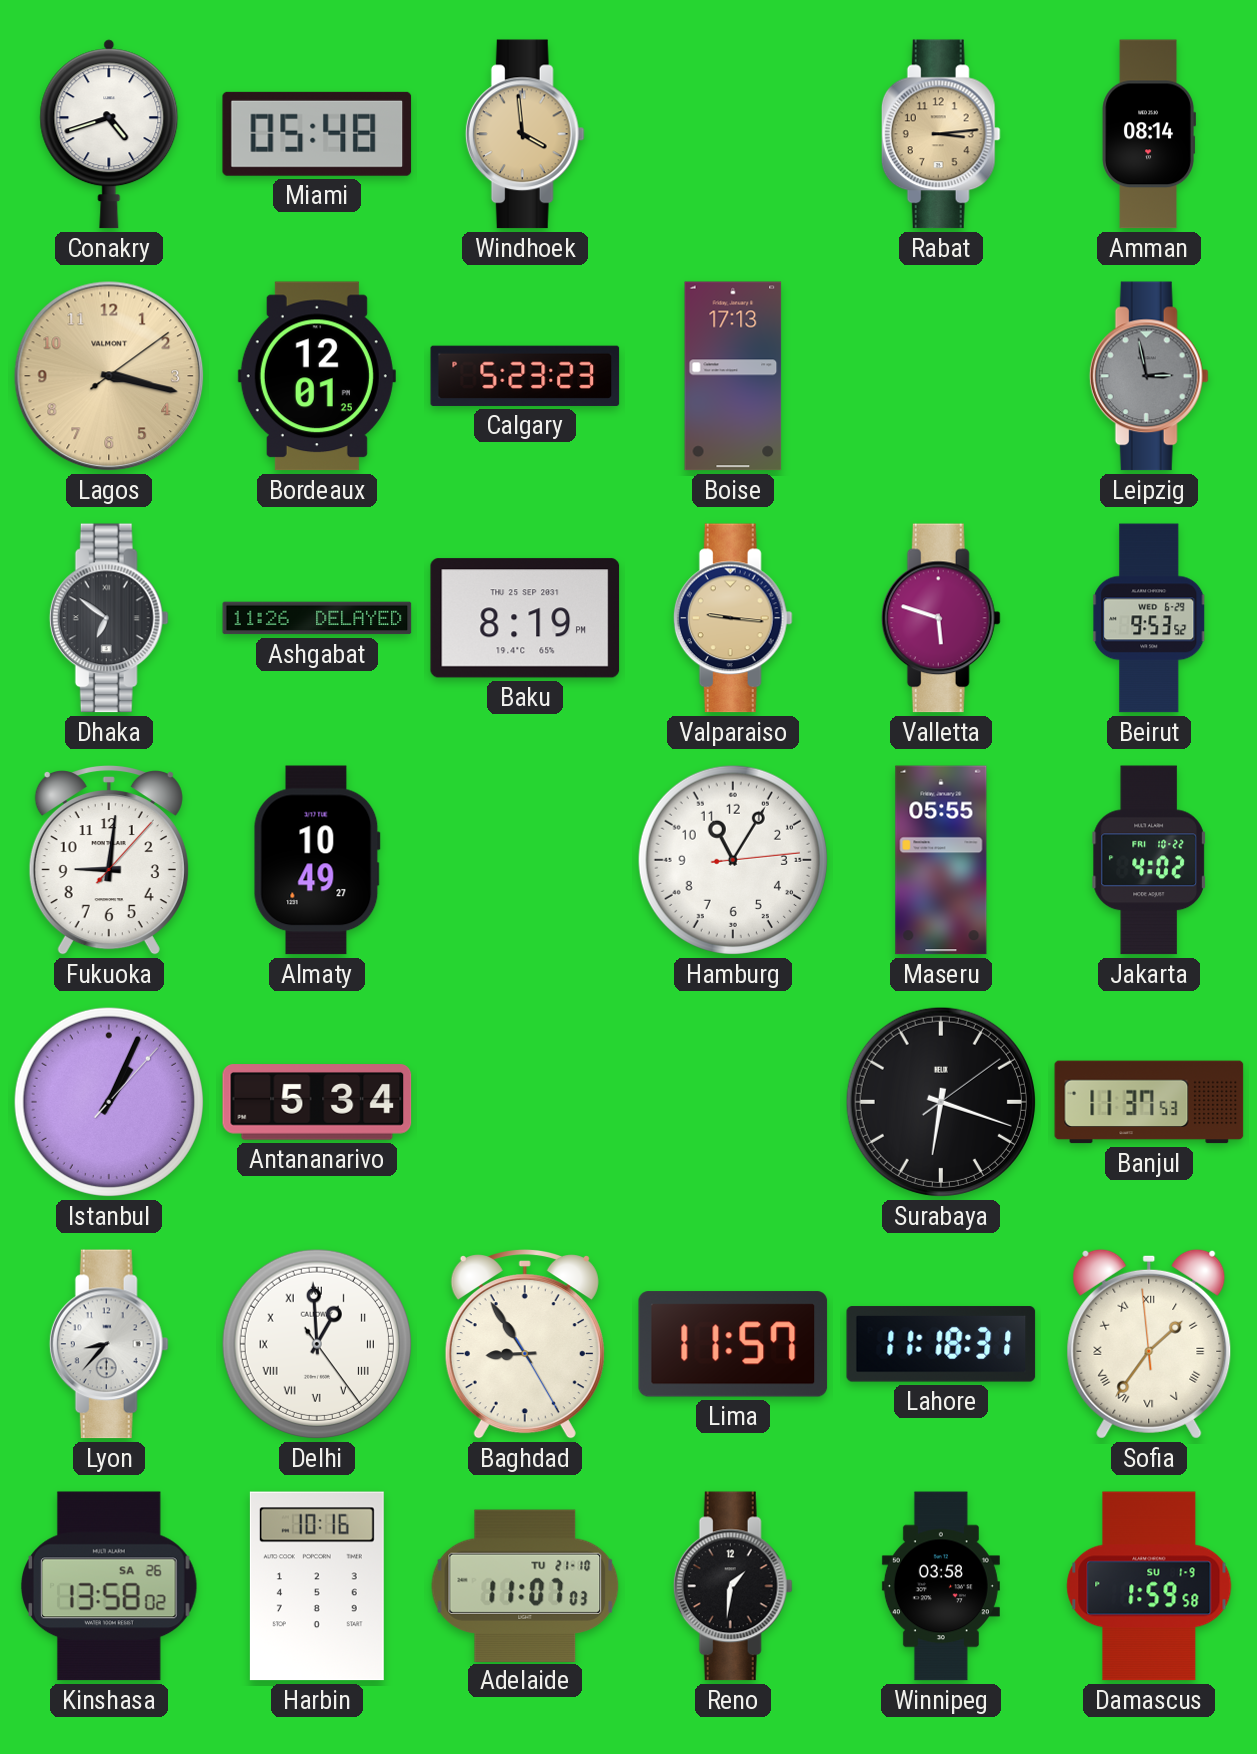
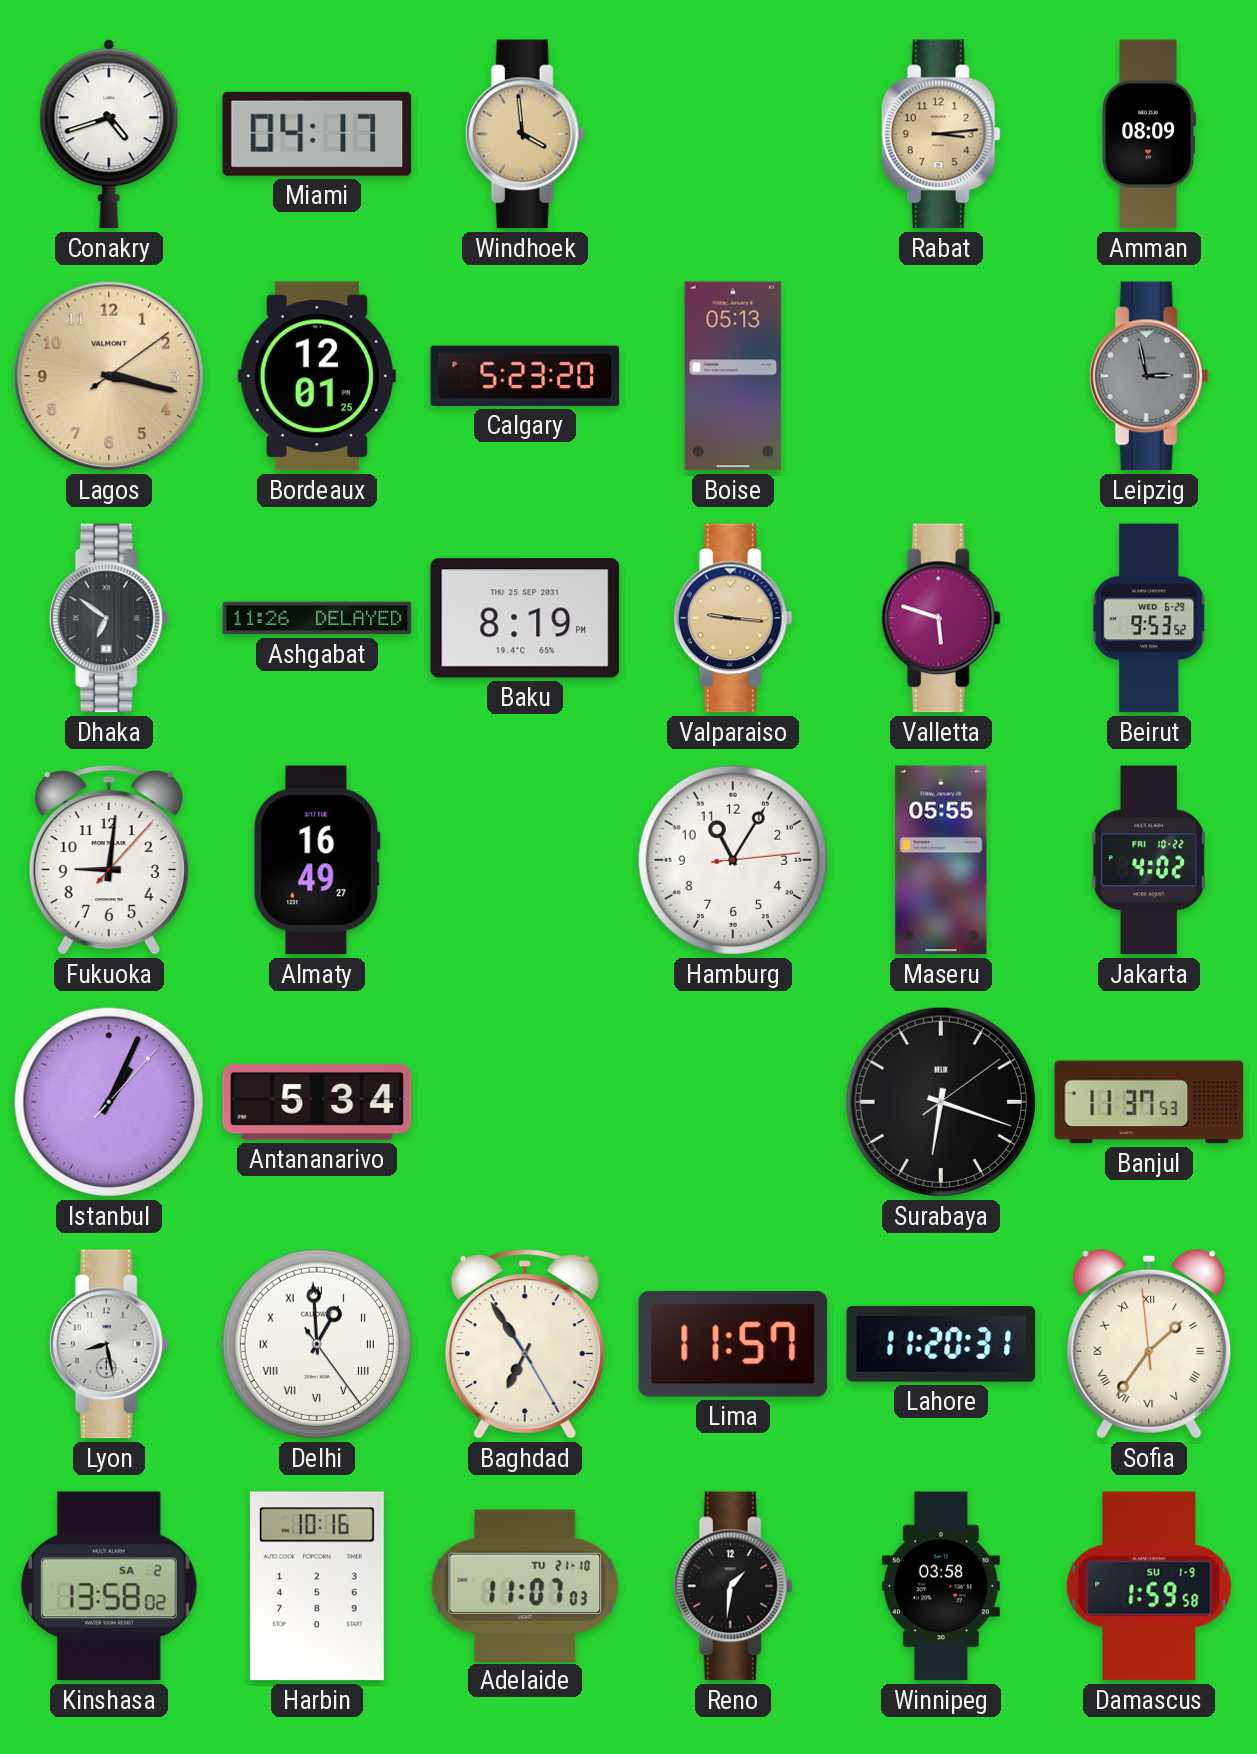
Miami: 05:48 -> 04:17 (317, 134)
Amman: 08:14 -> 08:09 (1148, 134)
Calgary: 5:23:23 -> 5:23:20 (525, 376)
Boise: 17:13 -> 05:13 (733, 376)
Almaty: 10:49 -> 16:49 (317, 860)
Lyon: 8:37 -> 8:28 (109, 1344)
Baghdad: 8:54 -> 6:54 (525, 1345)
Lahore: 11:18 -> 11:20 (941, 1344)
Kinshasa date: SA 26 -> SA 2 (110, 1586)
